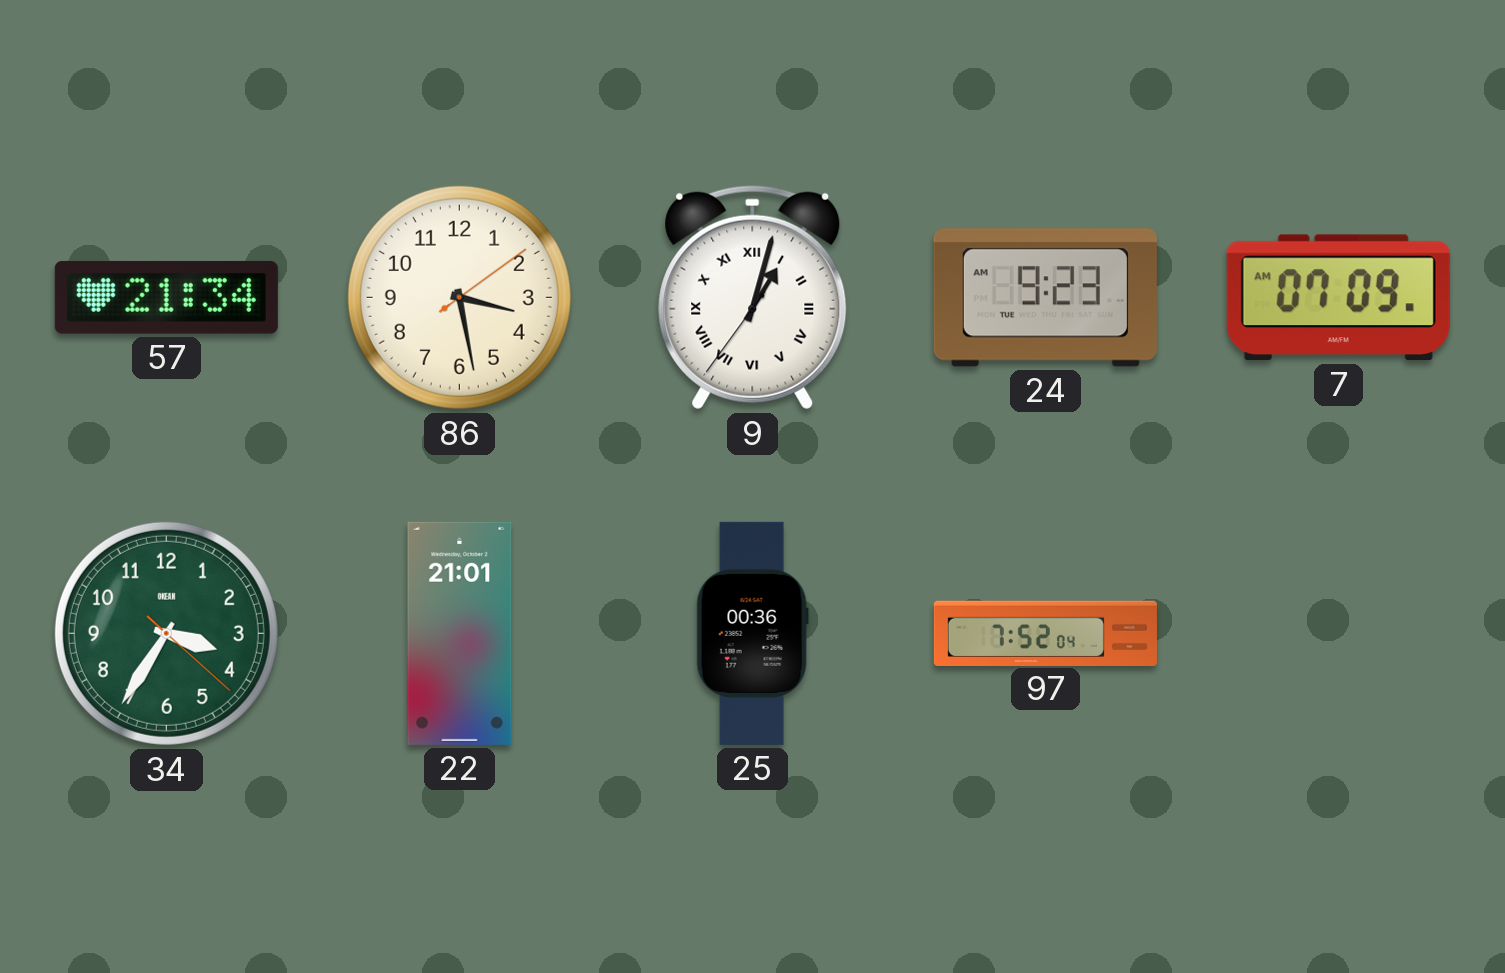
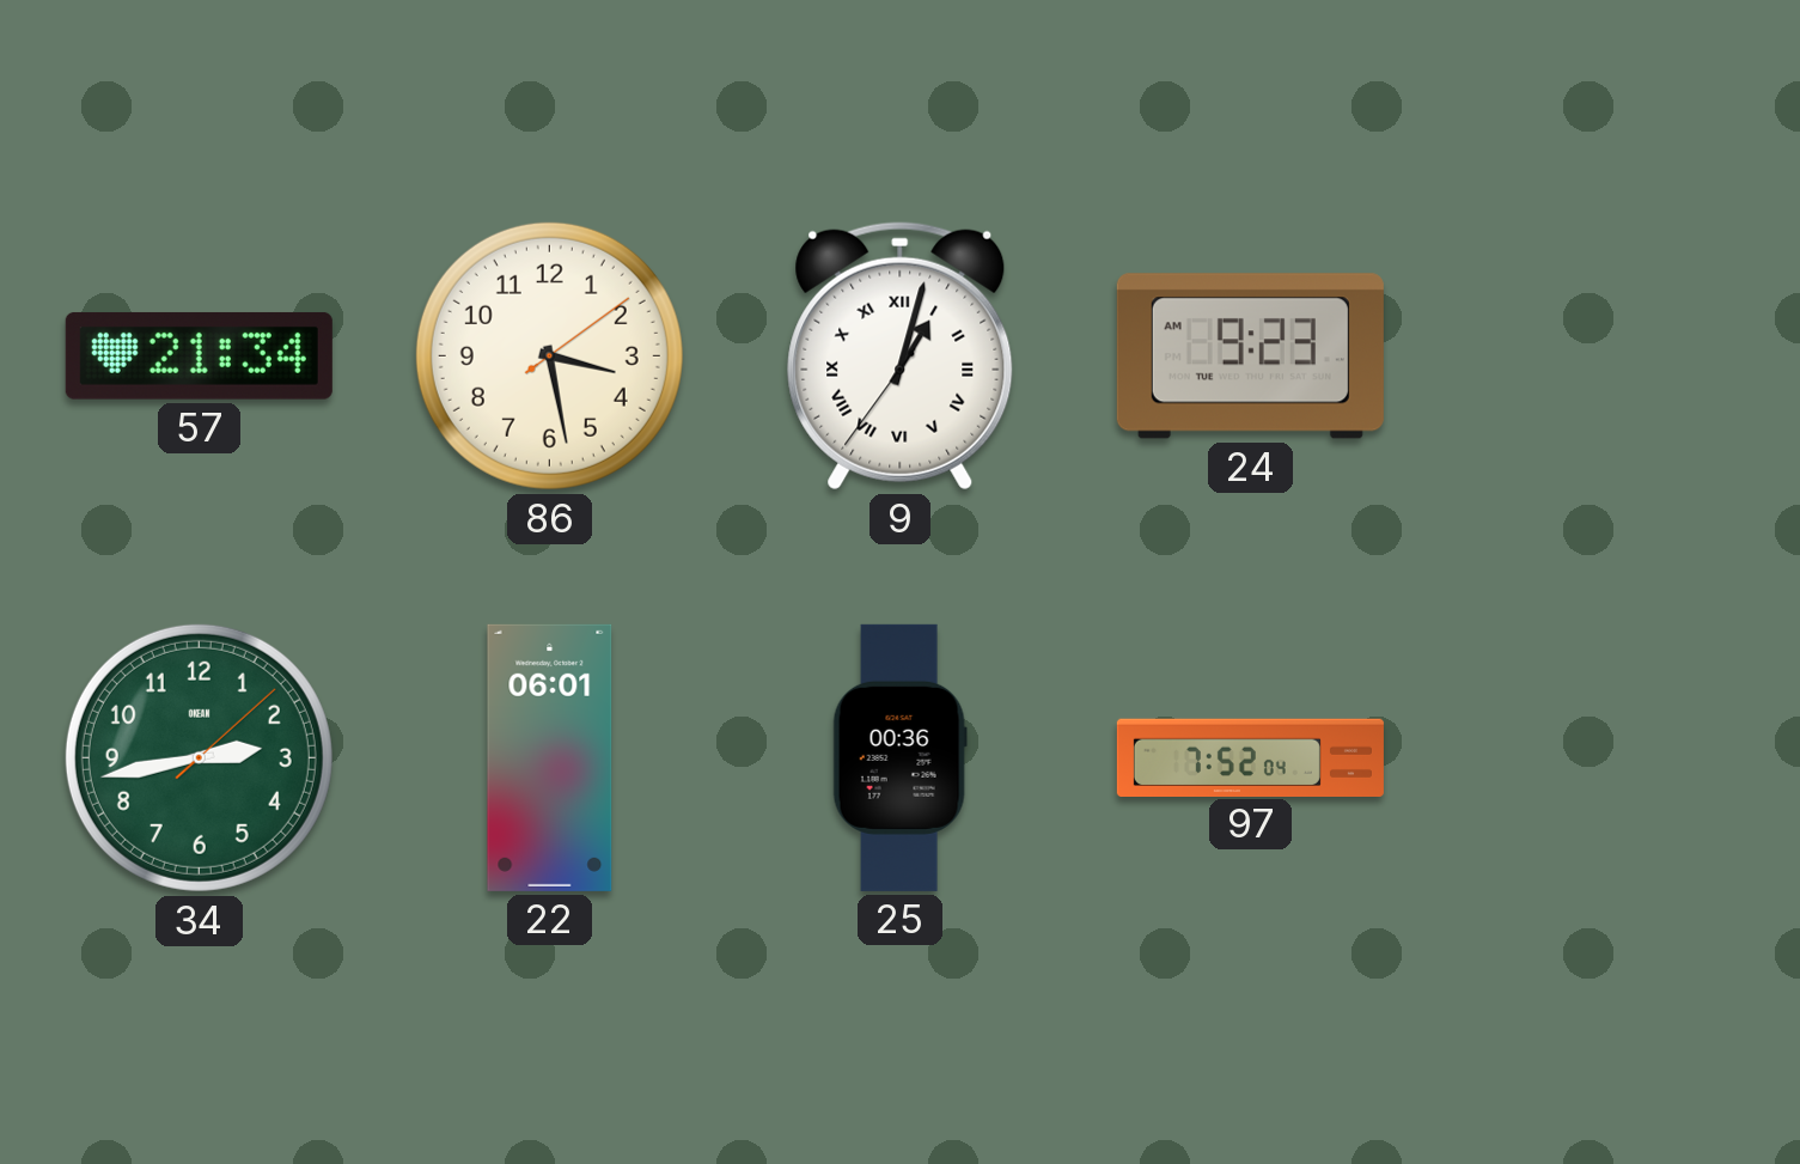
7: 07:09 -> none (1338, 298)
34: 3:35 -> 2:43 (199, 757)
22: 21:01 -> 06:01 (550, 757)
